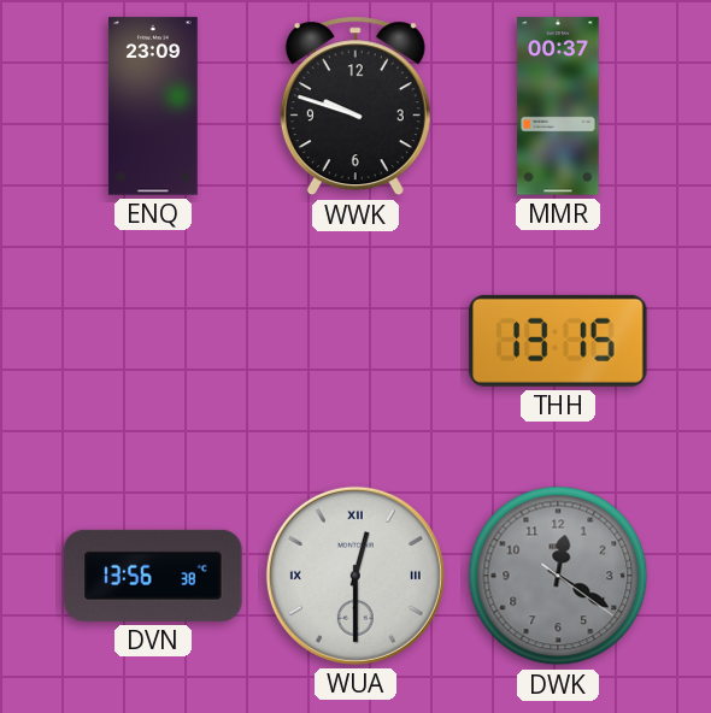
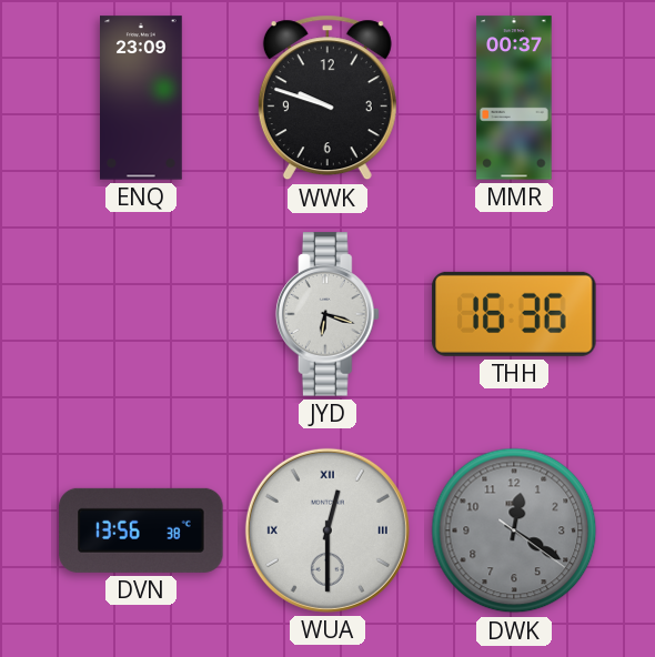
JYD: none -> 6:18 (327, 314)
THH: 13:15 -> 16:36 (514, 314)
